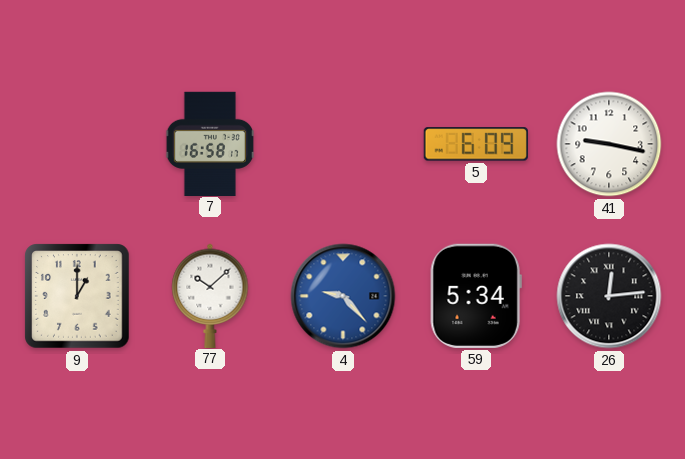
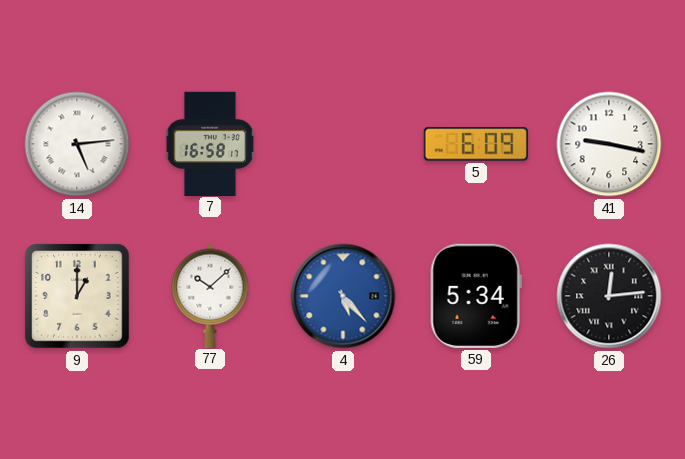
14: none -> 5:14 (77, 144)
4: 9:23 -> 5:23 (343, 296)
